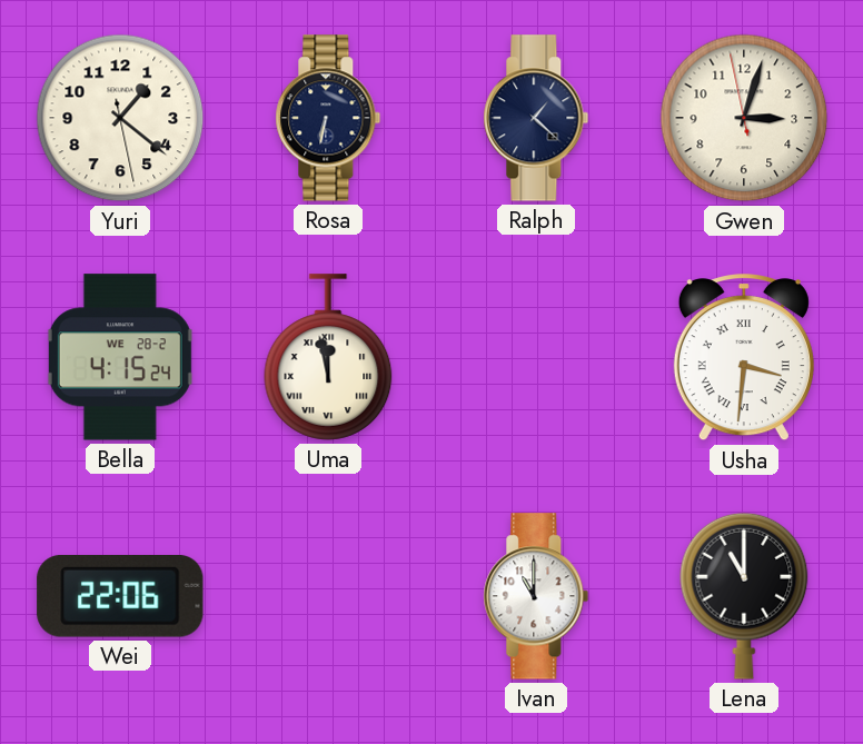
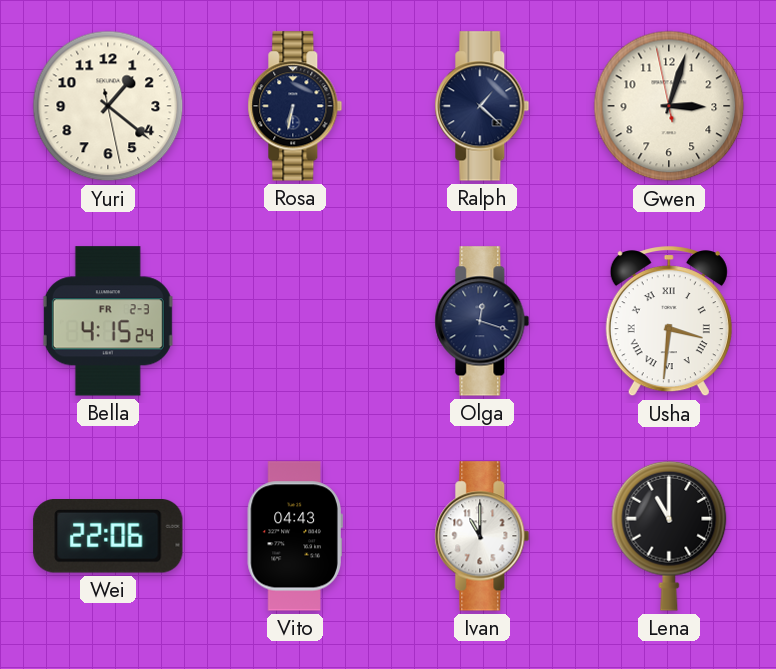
Bella date: WE 28-2 -> FR 2-3 (108, 321)
Uma: 11:58 -> none (328, 357)
Olga: none -> 12:18 (482, 321)
Vito: none -> 04:43 (295, 536)
